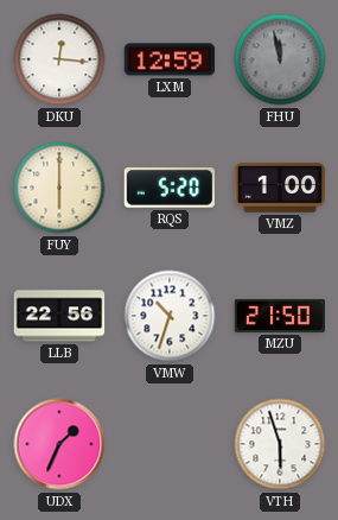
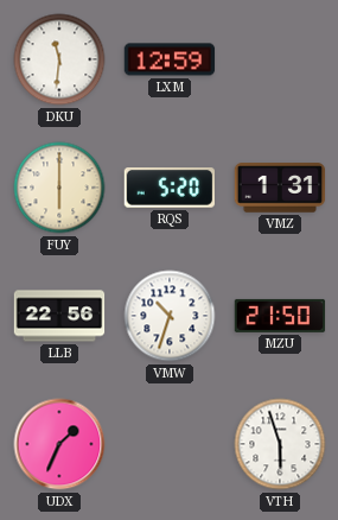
DKU: 12:16 -> 11:31 (59, 59)
FHU: 11:58 -> none (280, 59)
VMZ: 1:00 -> 1:31 (280, 188)
